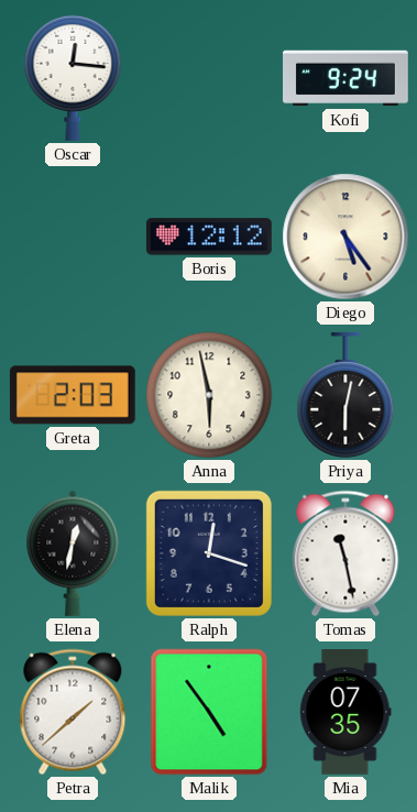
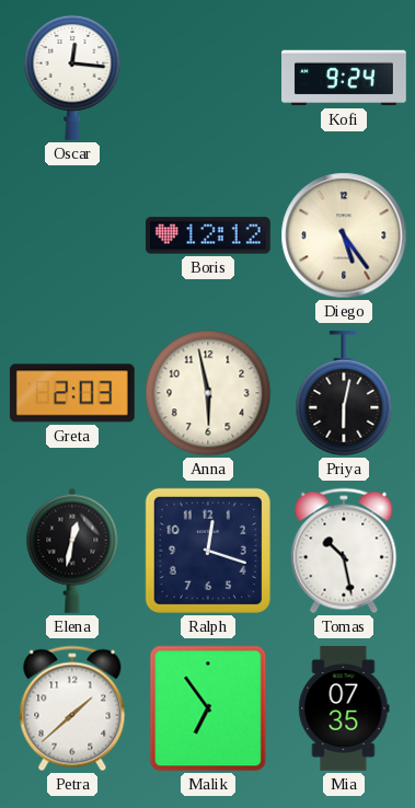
Tomas: 11:28 -> 10:28 (344, 551)
Malik: 4:54 -> 6:54 (208, 708)
